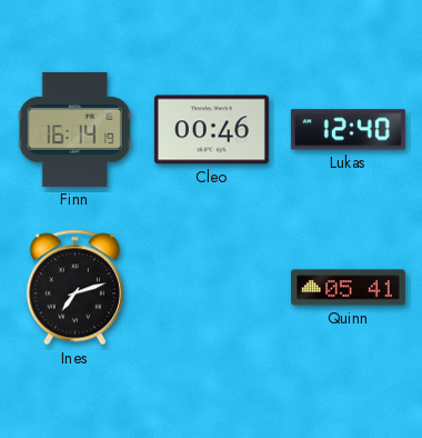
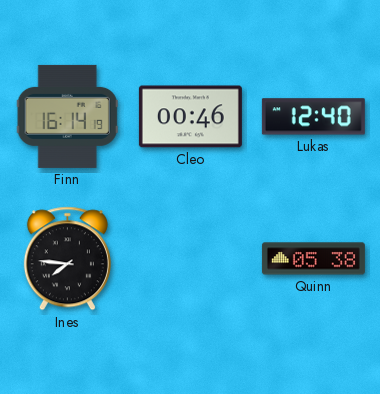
Ines: 7:12 -> 7:46 (67, 259)
Quinn: 05:41 -> 05:38 (313, 259)
